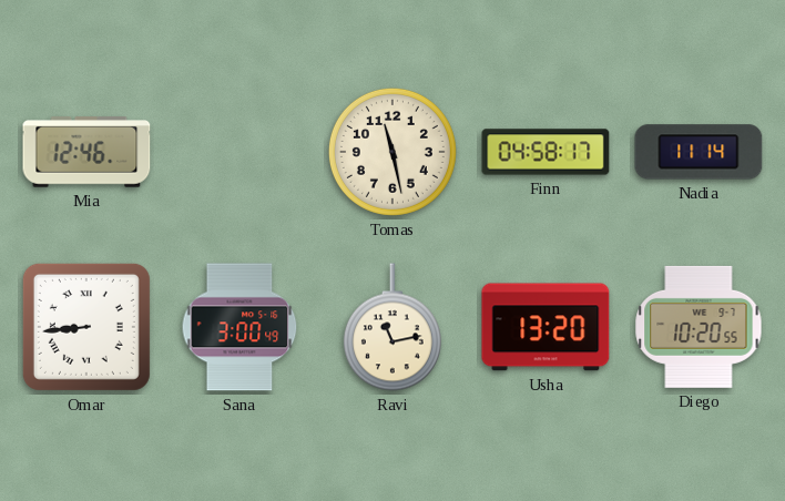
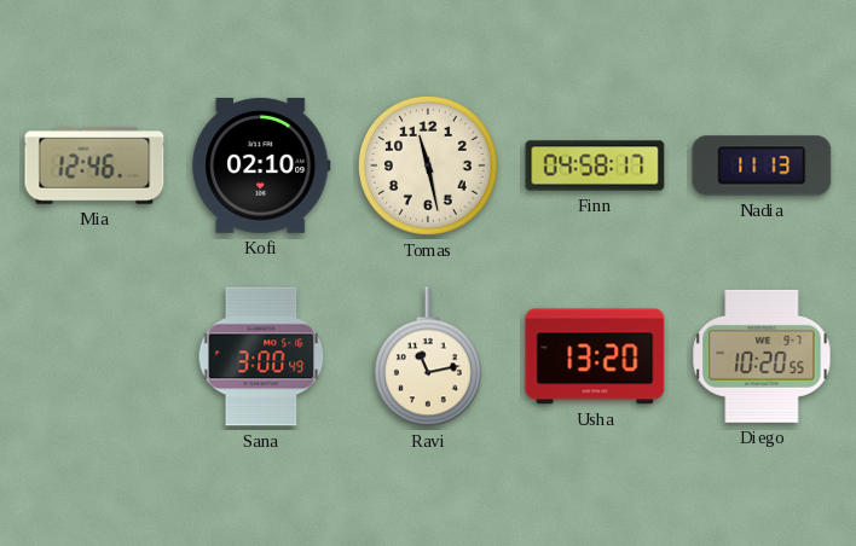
Kofi: none -> 02:10 (261, 165)
Nadia: 11:14 -> 11:13 (762, 165)
Omar: 8:44 -> none (86, 327)
